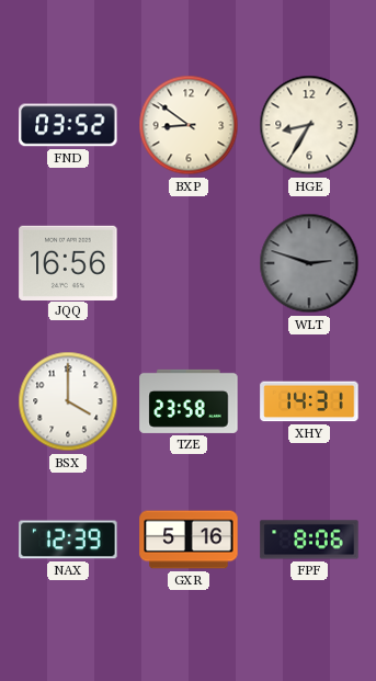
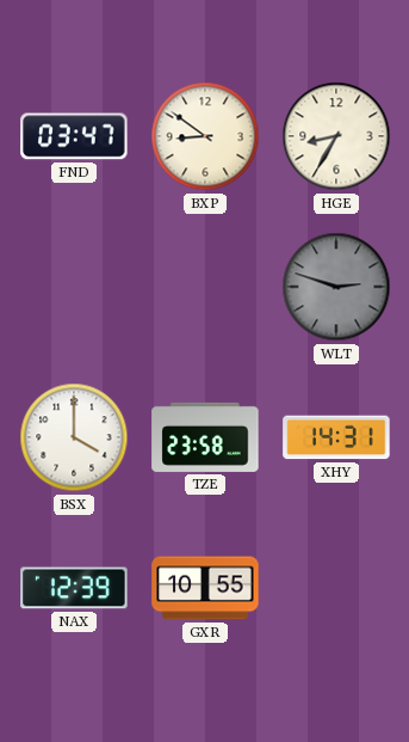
FND: 03:52 -> 03:47 (74, 136)
JQQ: 16:56 -> none (68, 262)
GXR: 5:16 -> 10:55 (205, 588)
FPF: 8:06 -> none (309, 540)
